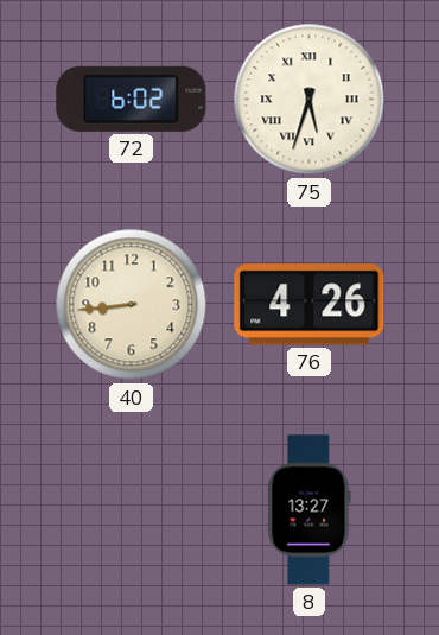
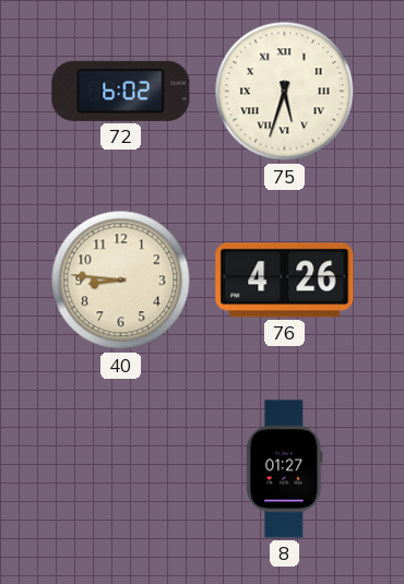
40: 8:44 -> 8:46 (121, 281)
8: 13:27 -> 01:27 (285, 469)
